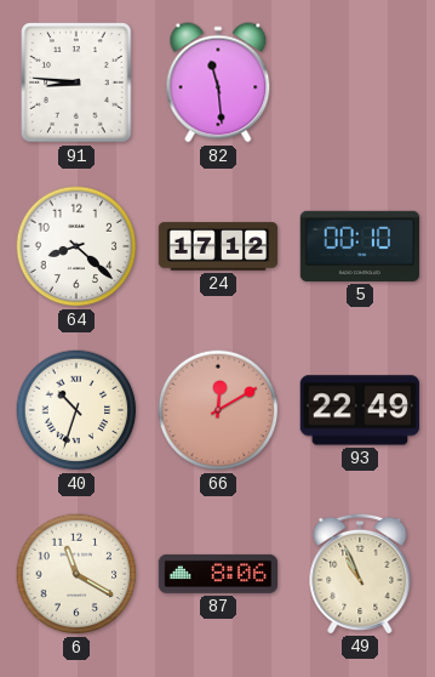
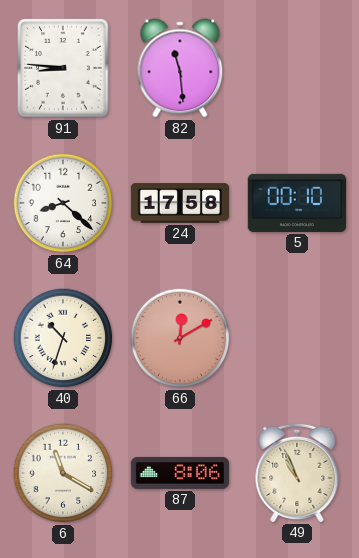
24: 17:12 -> 17:58 (180, 203)
93: 22:49 -> none (359, 410)
